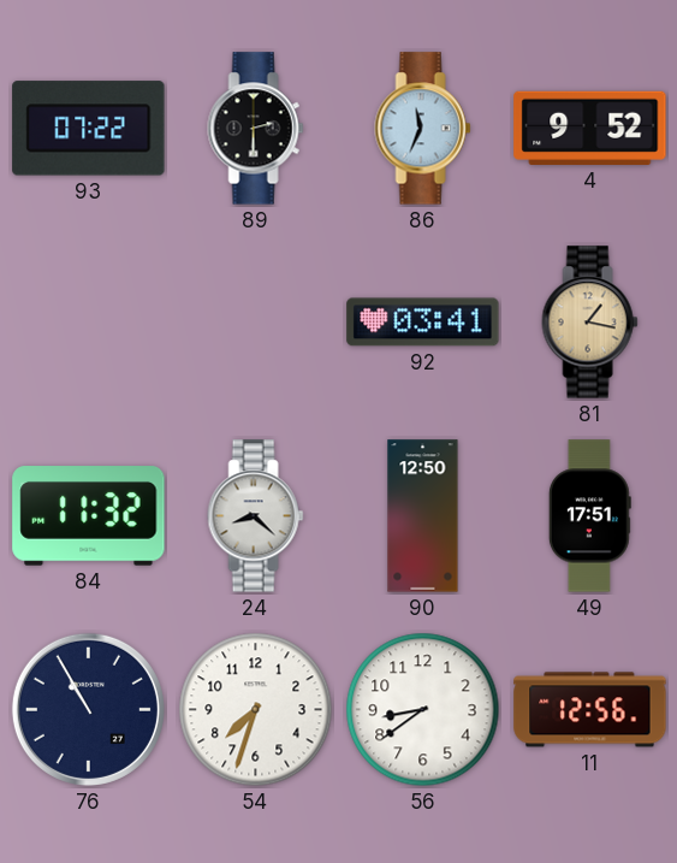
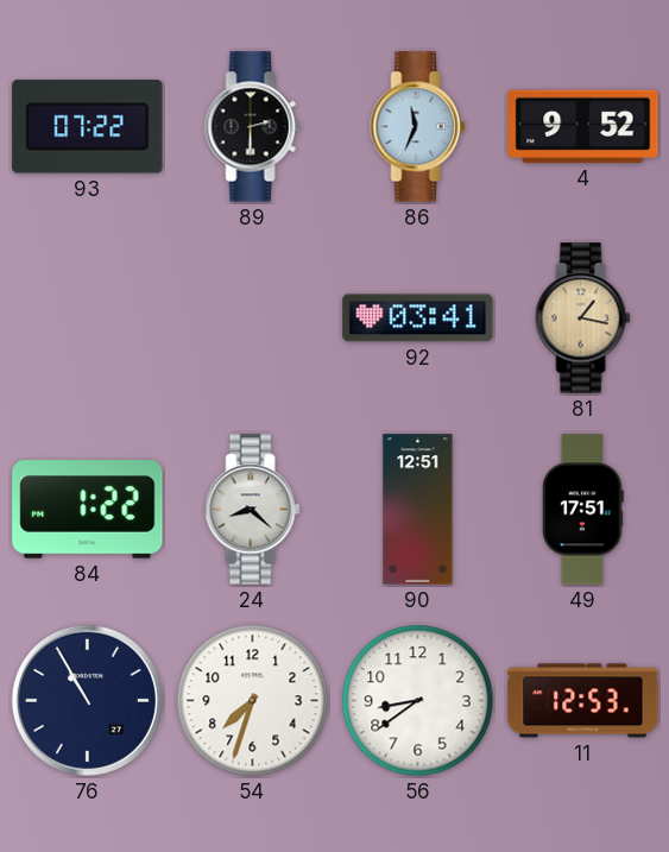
84: 11:32 -> 1:22 (88, 510)
90: 12:50 -> 12:51 (418, 510)
11: 12:56 -> 12:53 (583, 701)
